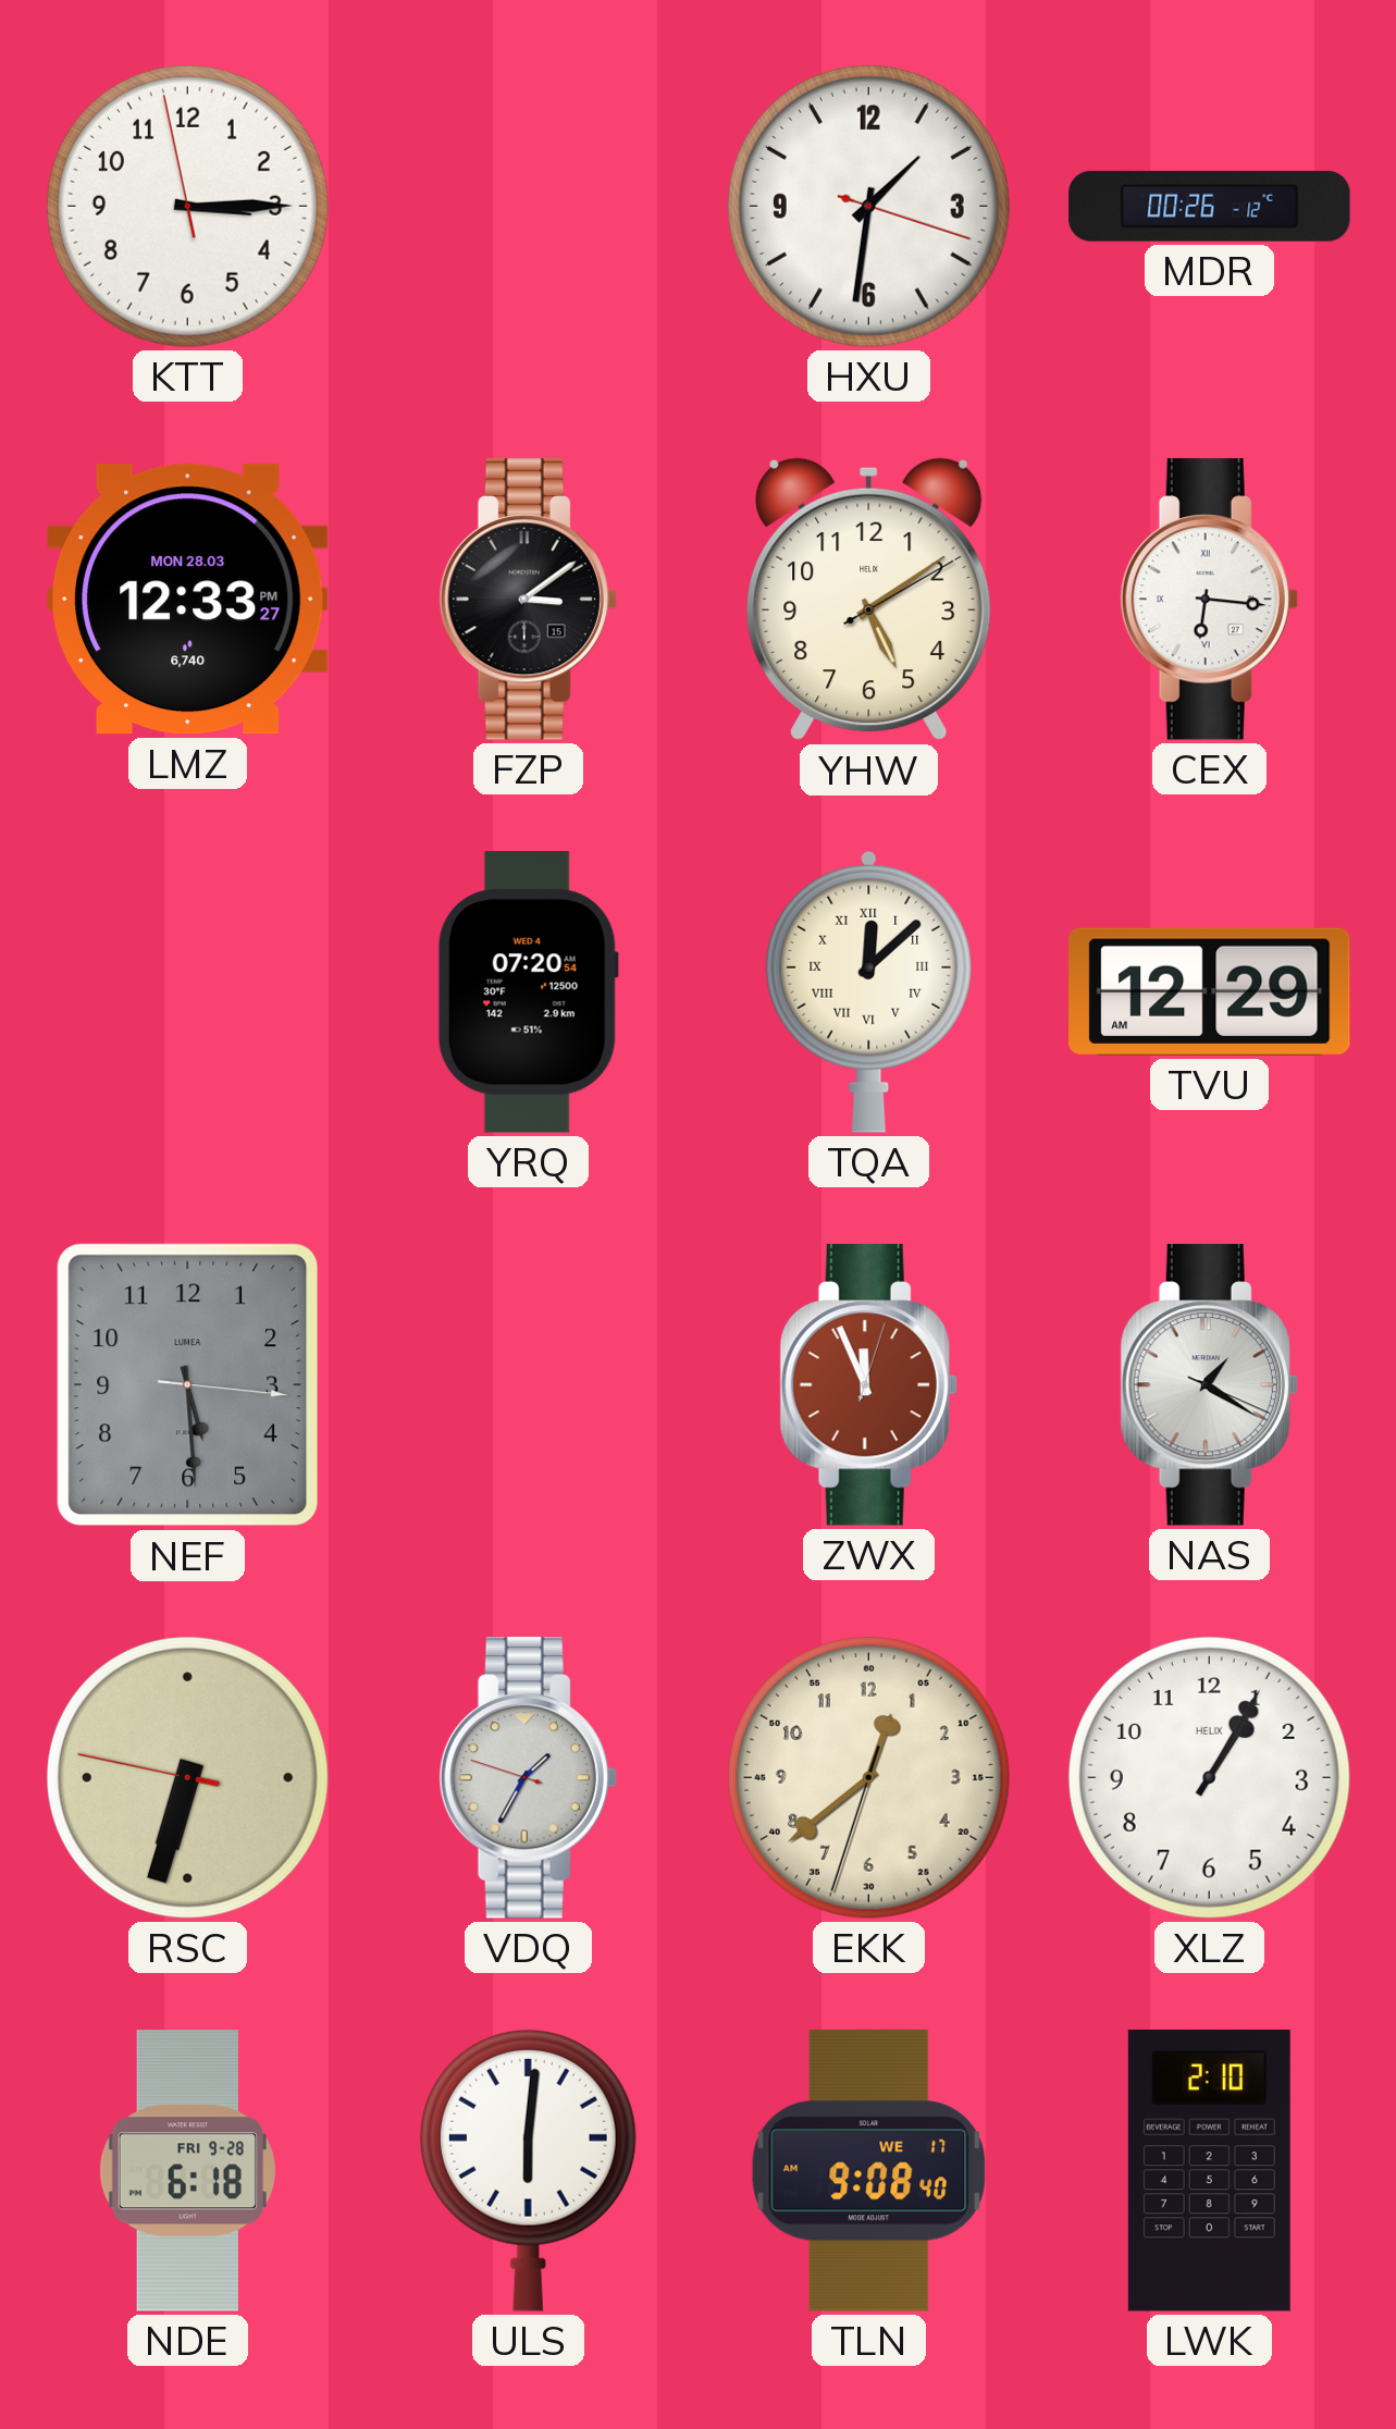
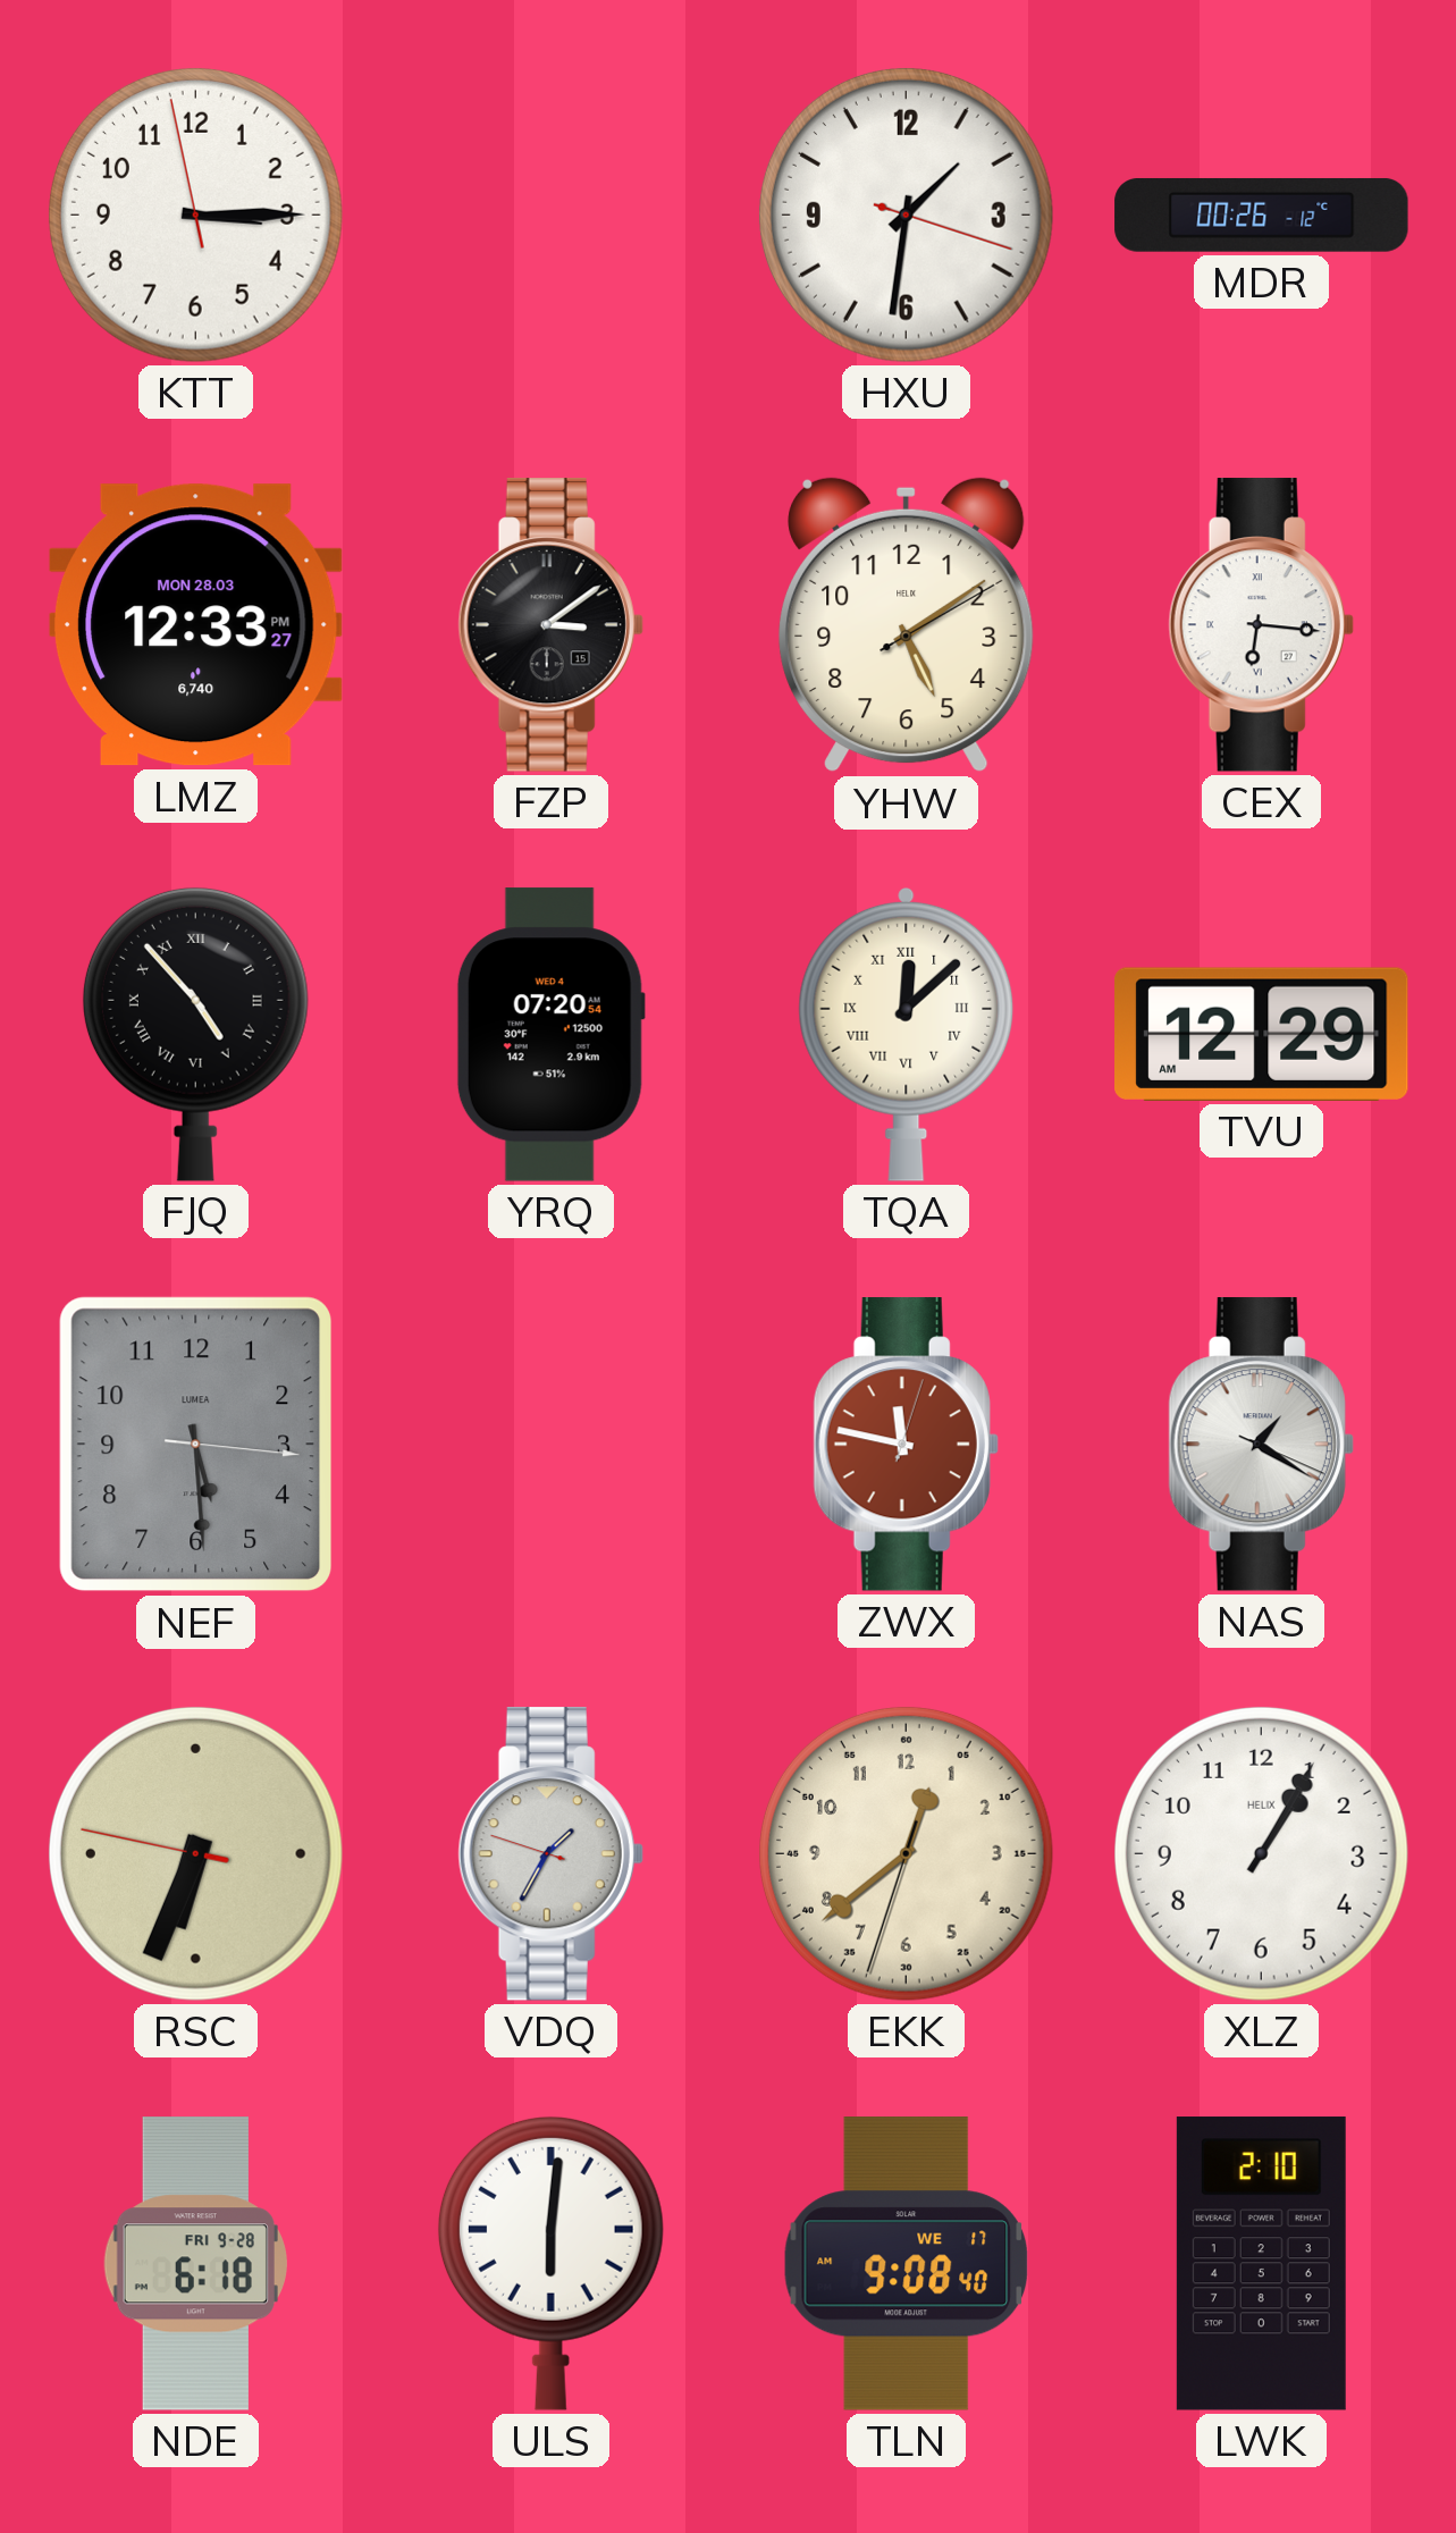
FJQ: none -> 4:53 (195, 1034)
ZWX: 11:56 -> 11:47 (906, 1445)
RSC: 6:32 -> 6:33 (195, 1853)
